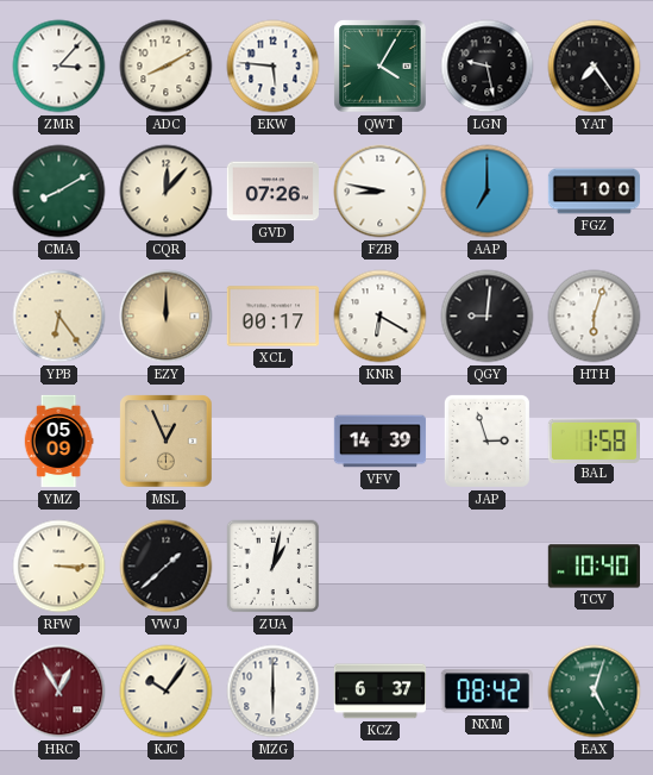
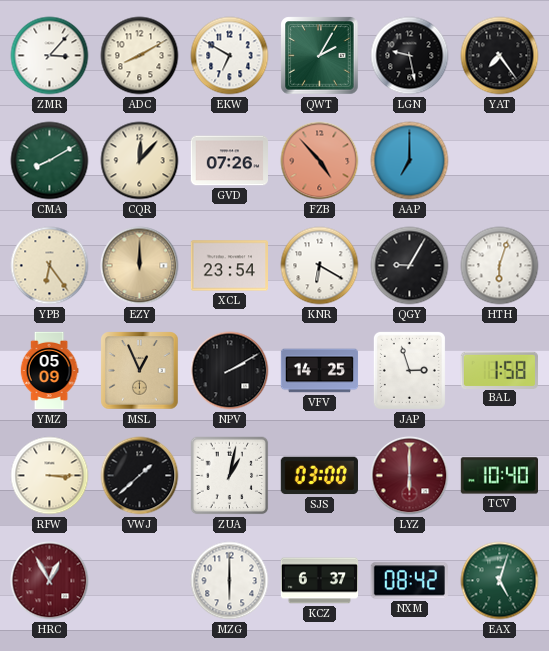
EKW: 5:46 -> 6:50 (230, 56)
QWT: 4:05 -> 2:05 (320, 56)
FZB: 8:47 -> 4:53 (320, 161)
FZB dial: white -> salmon (320, 161)
FGZ: 1:00 -> none (595, 192)
XCL: 00:17 -> 23:54 (229, 266)
QGY: 9:01 -> 9:05 (410, 266)
NPV: none -> 2:10 (230, 371)
VFV: 14:39 -> 14:25 (320, 371)
SJS: none -> 03:00 (319, 476)
LYZ: none -> 6:00 (410, 476)
KJC: 10:06 -> none (167, 692)
